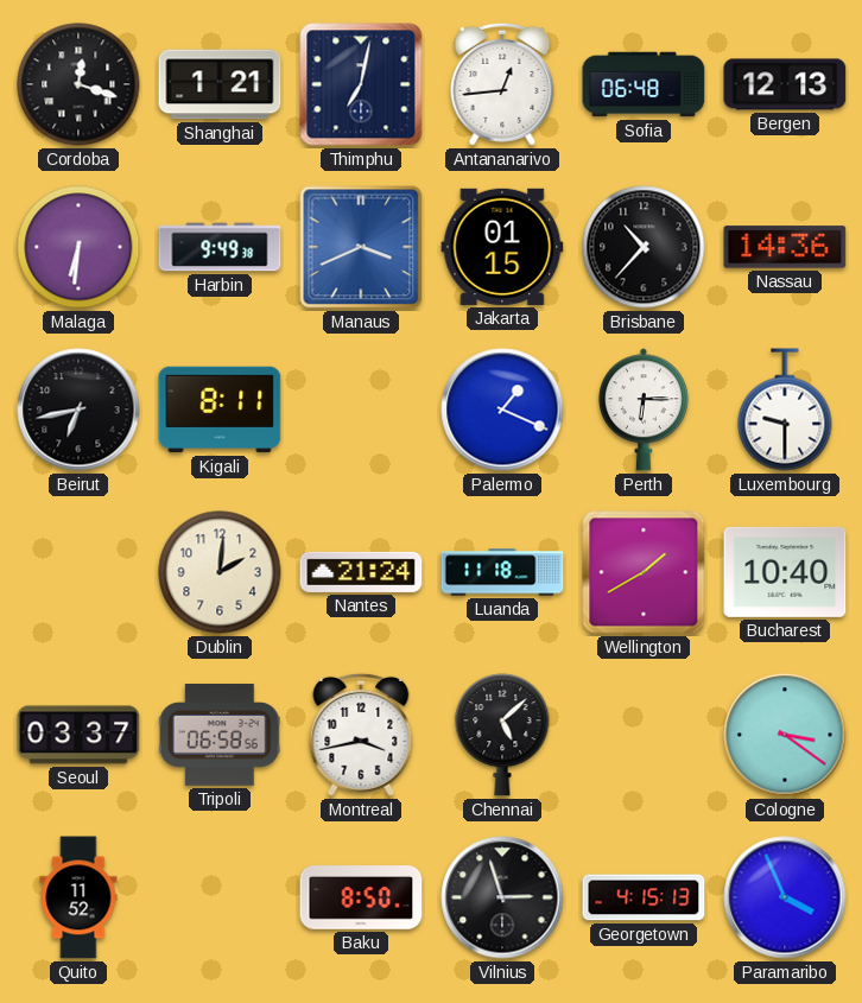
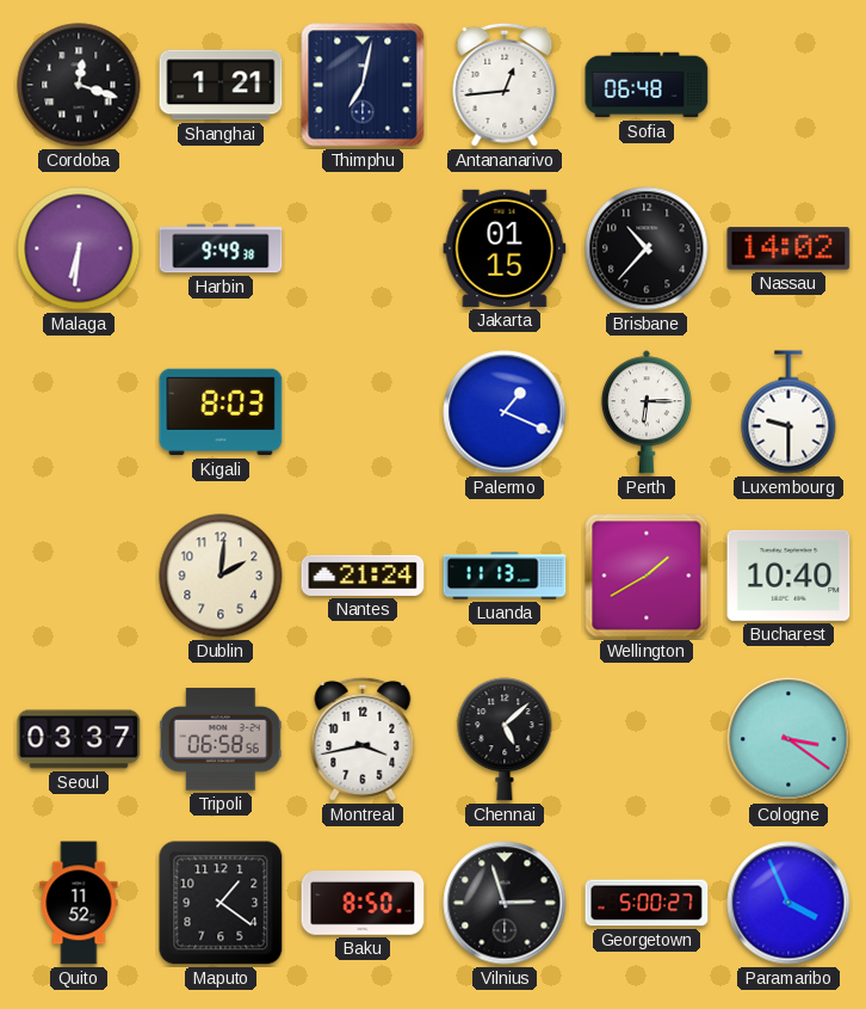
Bergen: 12:13 -> none (785, 84)
Manaus: 3:41 -> none (361, 247)
Nassau: 14:36 -> 14:02 (788, 248)
Beirut: 6:43 -> none (78, 410)
Kigali: 8:11 -> 8:03 (221, 412)
Luanda: 11:18 -> 11:13 (505, 576)
Maputo: none -> 1:21 (221, 903)
Georgetown: 4:15 -> 5:00 (647, 903)
